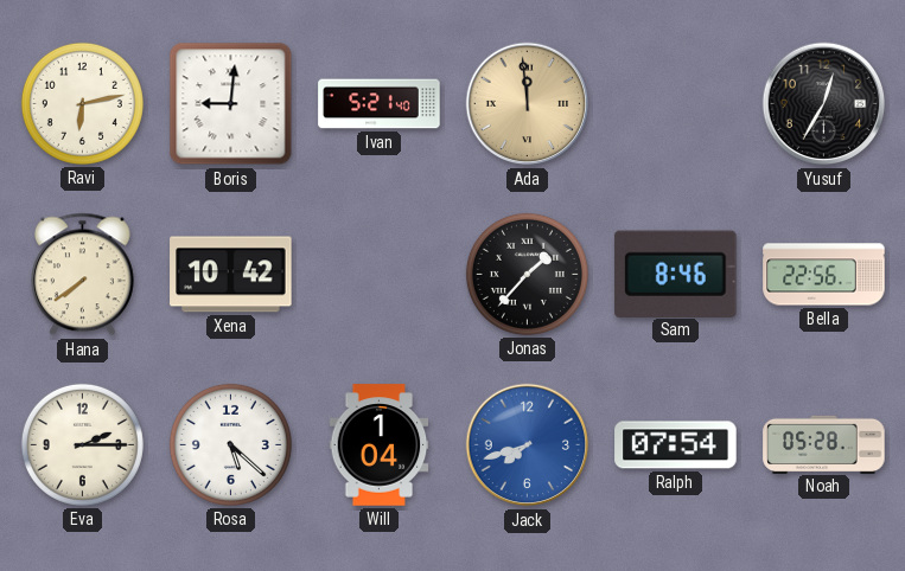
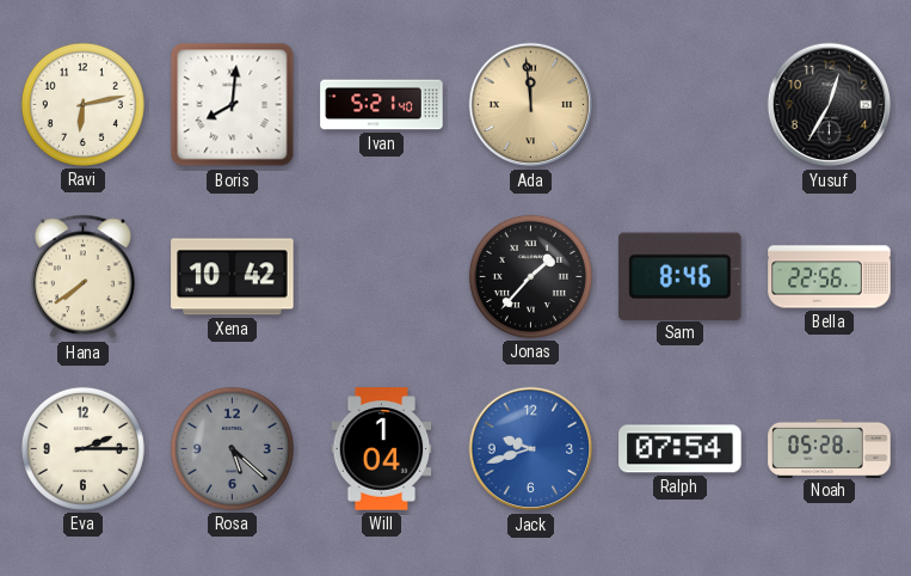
Boris: 9:01 -> 8:01 (233, 105)
Rosa dial: white -> grey (232, 448)
Jack: 7:42 -> 9:42 (531, 449)
